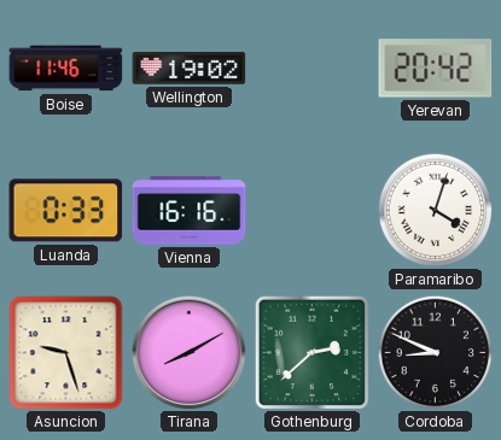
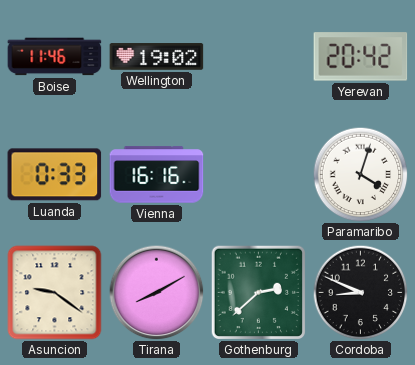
Asuncion: 9:27 -> 9:21 (55, 293)
